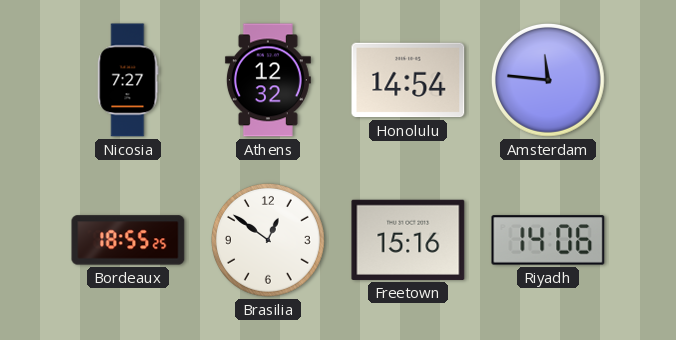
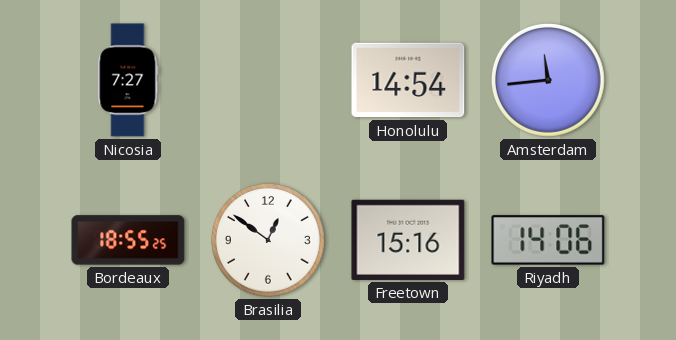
Athens: 12:32 -> none (268, 80)
Amsterdam: 11:46 -> 11:44 (548, 80)
